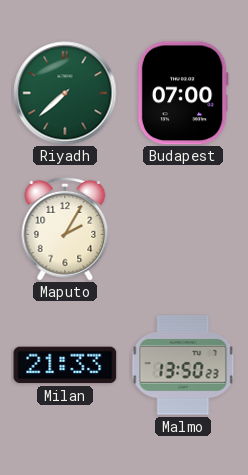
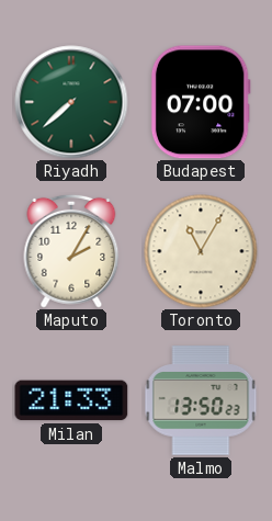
Toronto: none -> 11:05 (201, 251)
